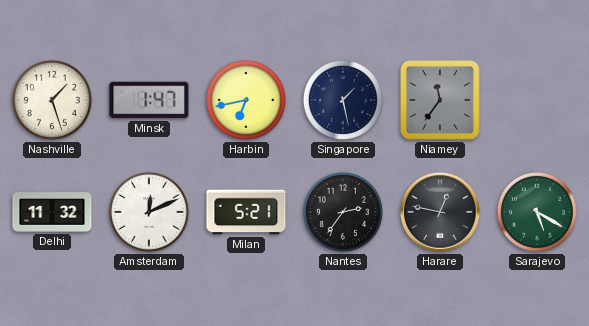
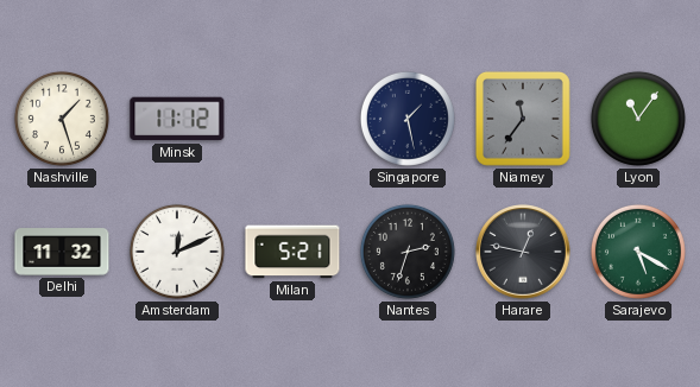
Minsk: 1:47 -> 11:12 (177, 119)
Harbin: 6:43 -> none (246, 100)
Lyon: none -> 11:06 (638, 119)
Nantes: 2:36 -> 2:33 (408, 252)
